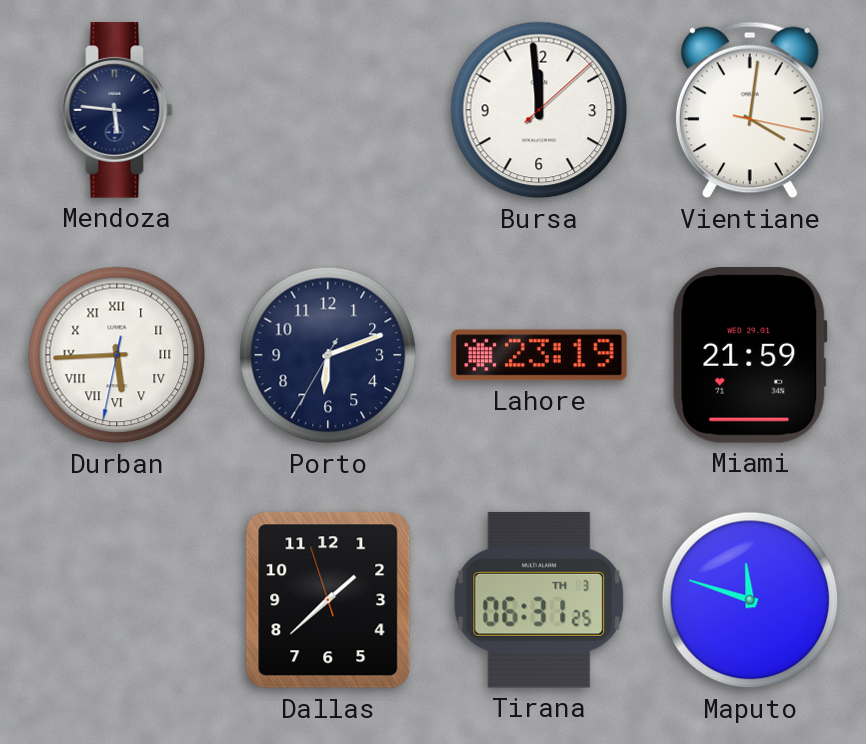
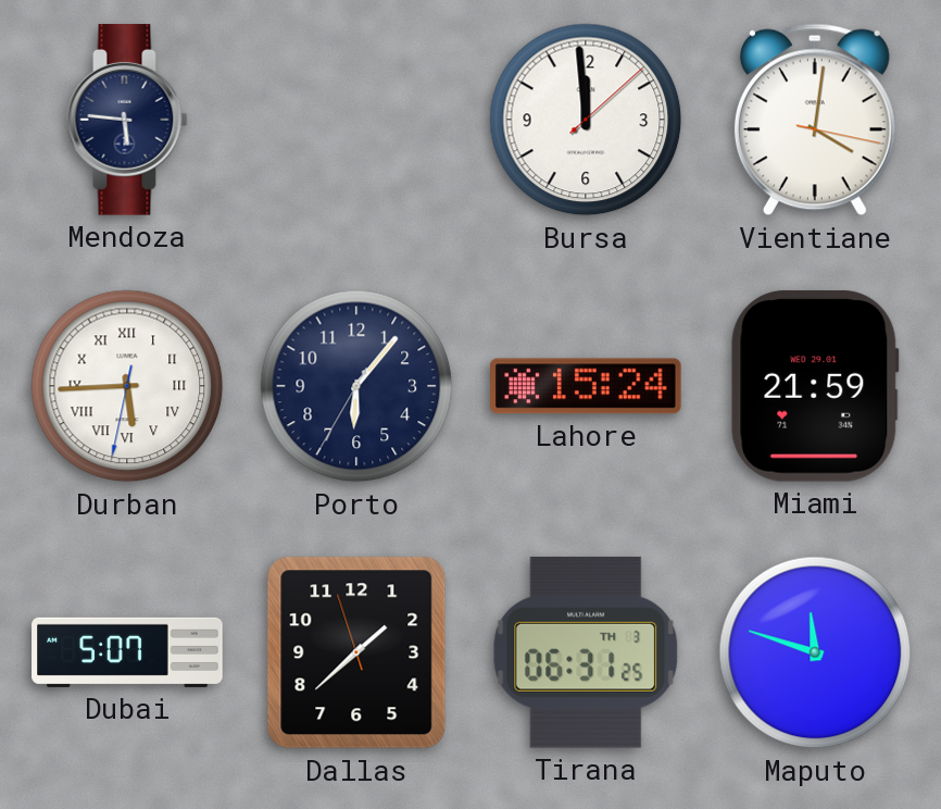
Porto: 6:11 -> 6:06 (356, 386)
Lahore: 23:19 -> 15:24 (587, 386)
Dubai: none -> 5:07 (127, 652)
